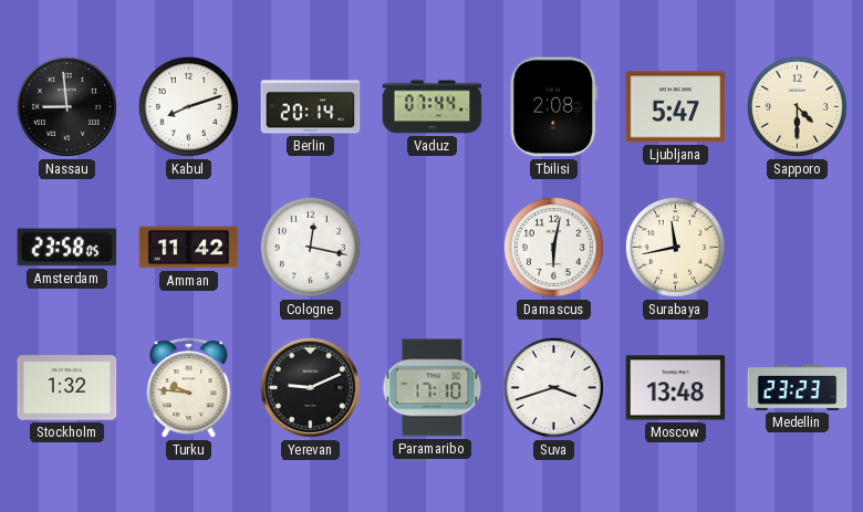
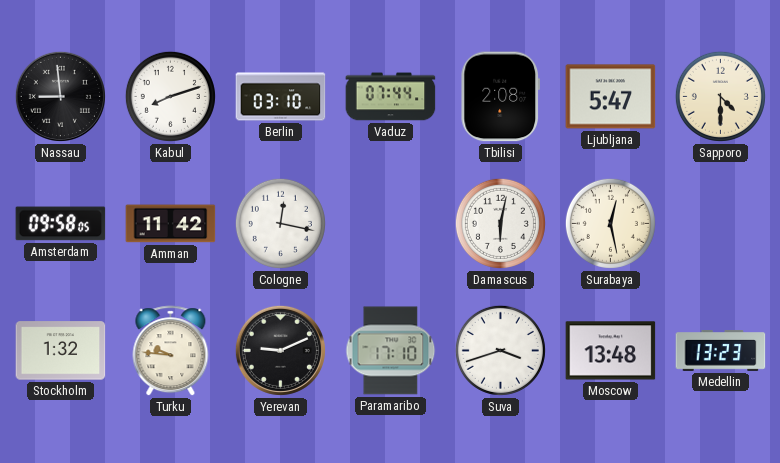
Berlin: 20:14 -> 03:10 (281, 97)
Amsterdam: 23:58 -> 09:58 (61, 224)
Surabaya: 11:43 -> 12:28 (610, 223)
Medellin: 23:23 -> 13:23 (721, 351)
